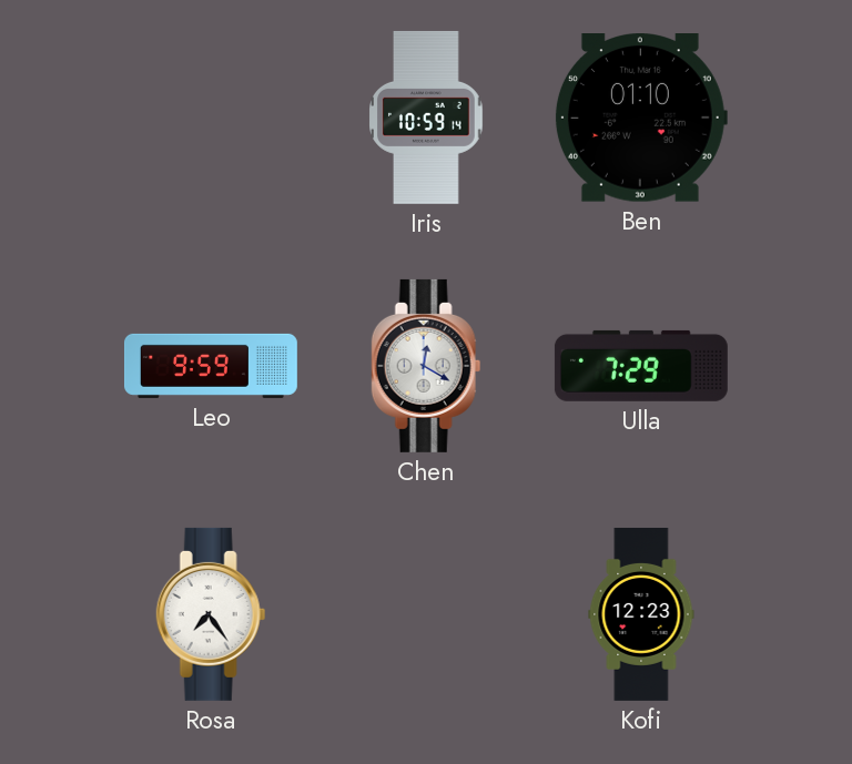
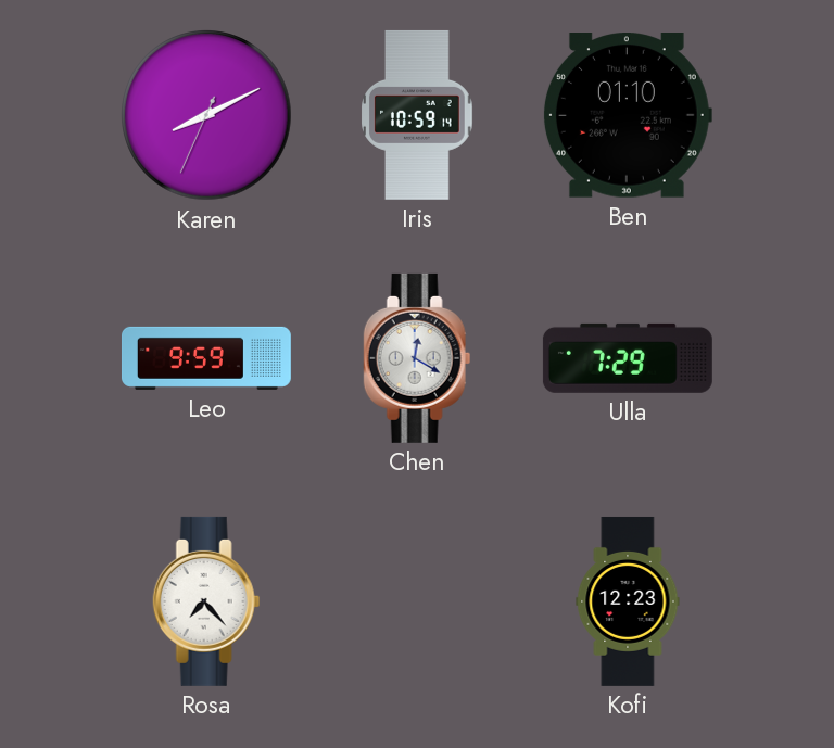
Karen: none -> 8:10 (206, 115)
Rosa: 7:24 -> 7:23 (206, 601)
